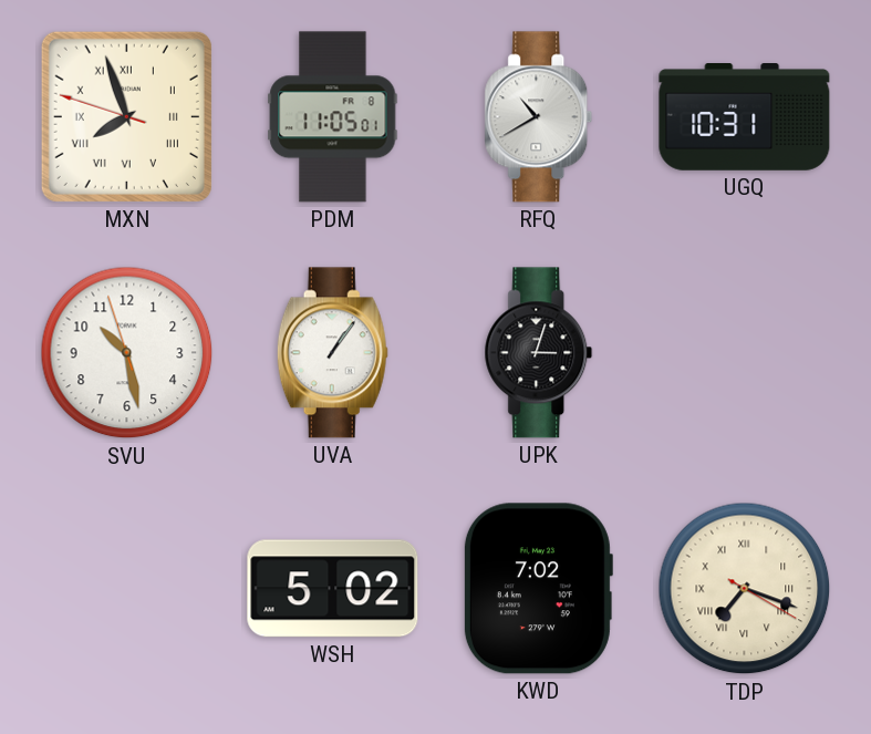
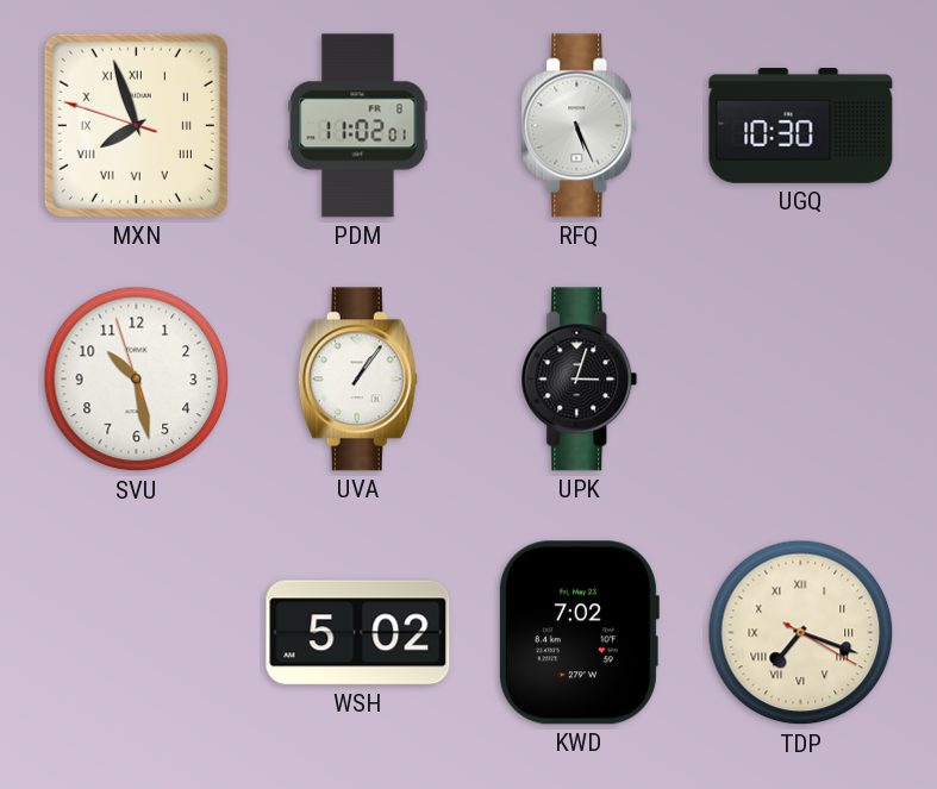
PDM: 11:05 -> 11:02 (358, 126)
RFQ: 10:40 -> 5:26 (580, 126)
UGQ: 10:31 -> 10:30 (801, 126)
